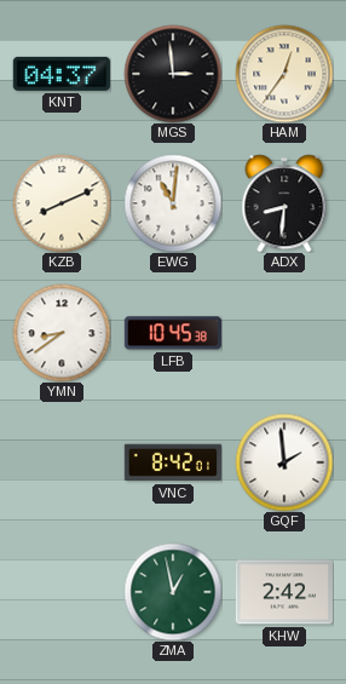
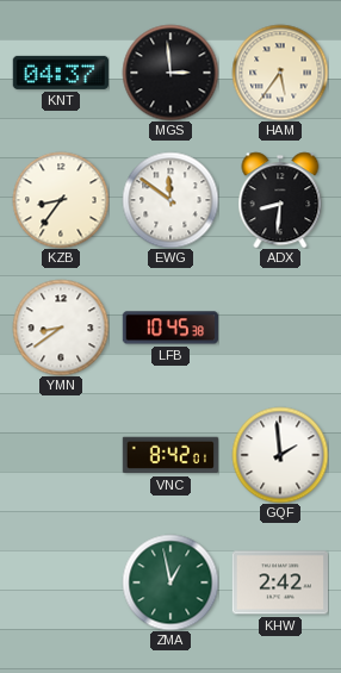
HAM: 12:36 -> 5:36 (280, 73)
KZB: 8:11 -> 8:36 (61, 200)
EWG: 11:01 -> 11:51 (170, 200)
